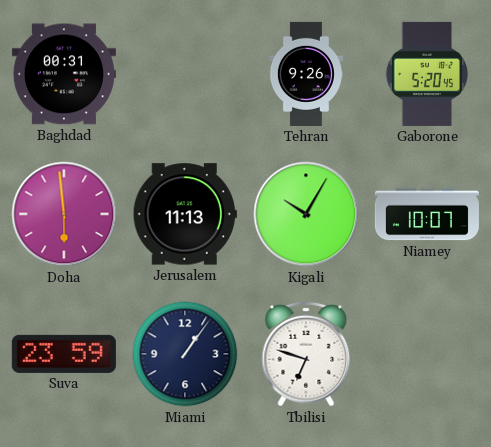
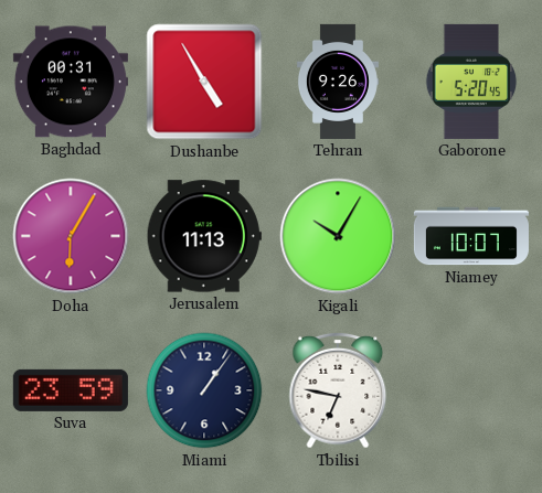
Dushanbe: none -> 4:55 (204, 82)
Doha: 5:59 -> 6:05 (71, 236)
Tbilisi: 6:48 -> 6:47 (338, 390)
